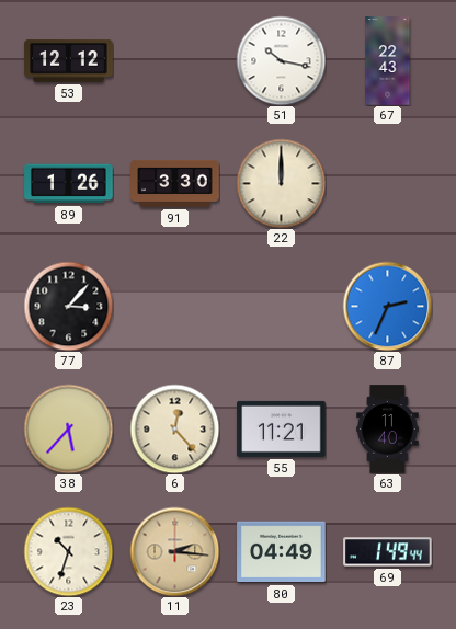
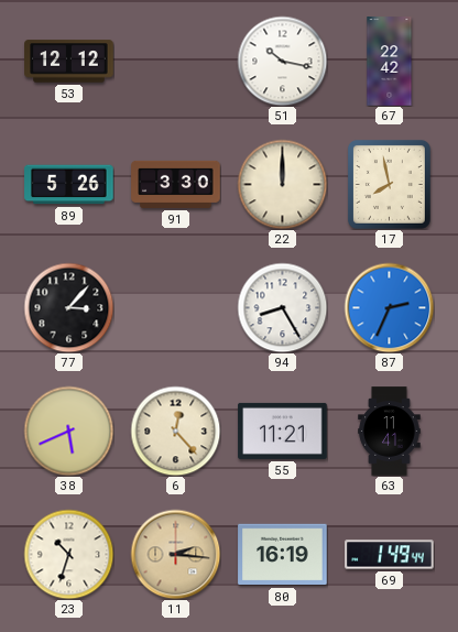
67: 22:43 -> 22:42 (390, 62)
89: 1:26 -> 5:26 (69, 185)
17: none -> 7:58 (389, 184)
94: none -> 8:25 (282, 307)
38: 5:37 -> 5:41 (68, 431)
63: 11:40 -> 11:41 (390, 432)
80: 04:49 -> 16:19 (283, 555)
